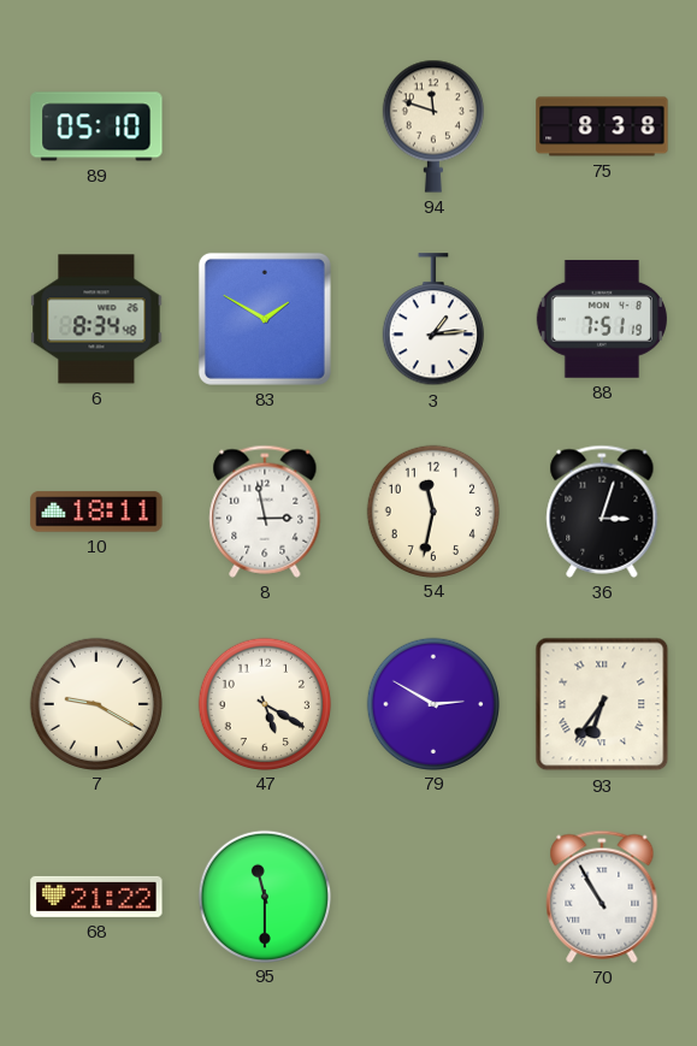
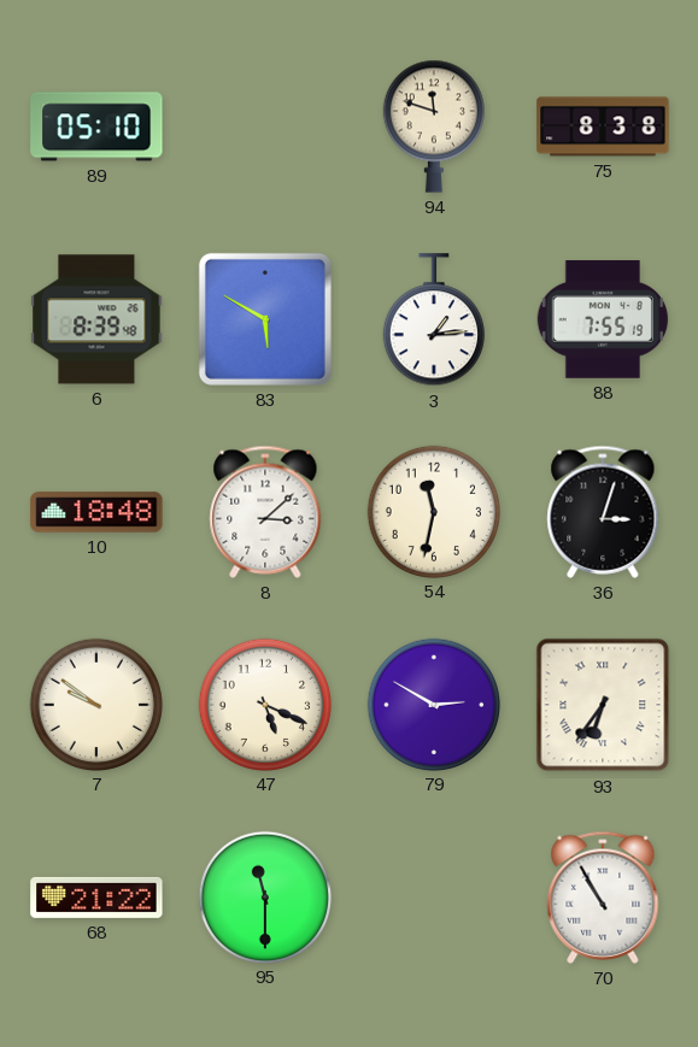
6: 8:34 -> 8:39 (96, 319)
83: 1:50 -> 5:50 (265, 319)
88: 7:51 -> 7:55 (603, 319)
10: 18:11 -> 18:48 (96, 512)
8: 2:58 -> 3:08 (265, 512)
7: 9:20 -> 9:51 (95, 704)
47: 5:20 -> 5:19 (264, 704)
